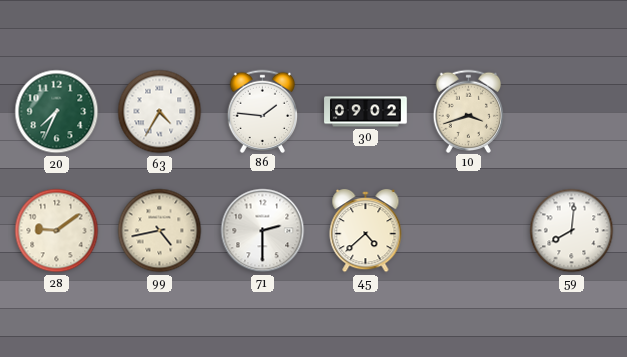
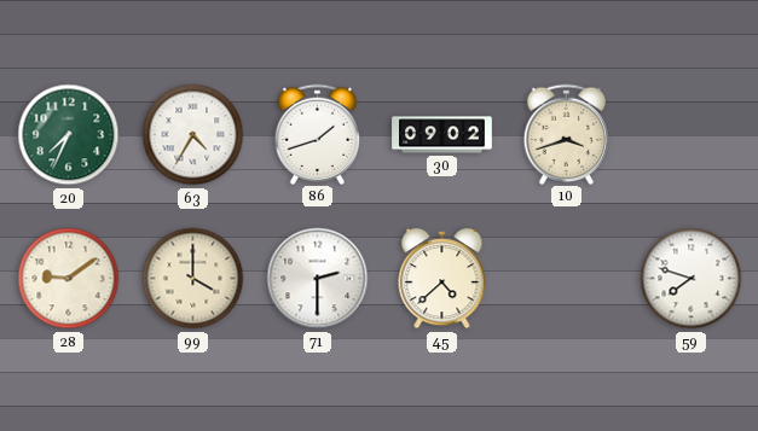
86: 1:46 -> 1:42 (318, 134)
99: 4:43 -> 4:00 (193, 279)
59: 8:01 -> 7:48 (692, 279)
